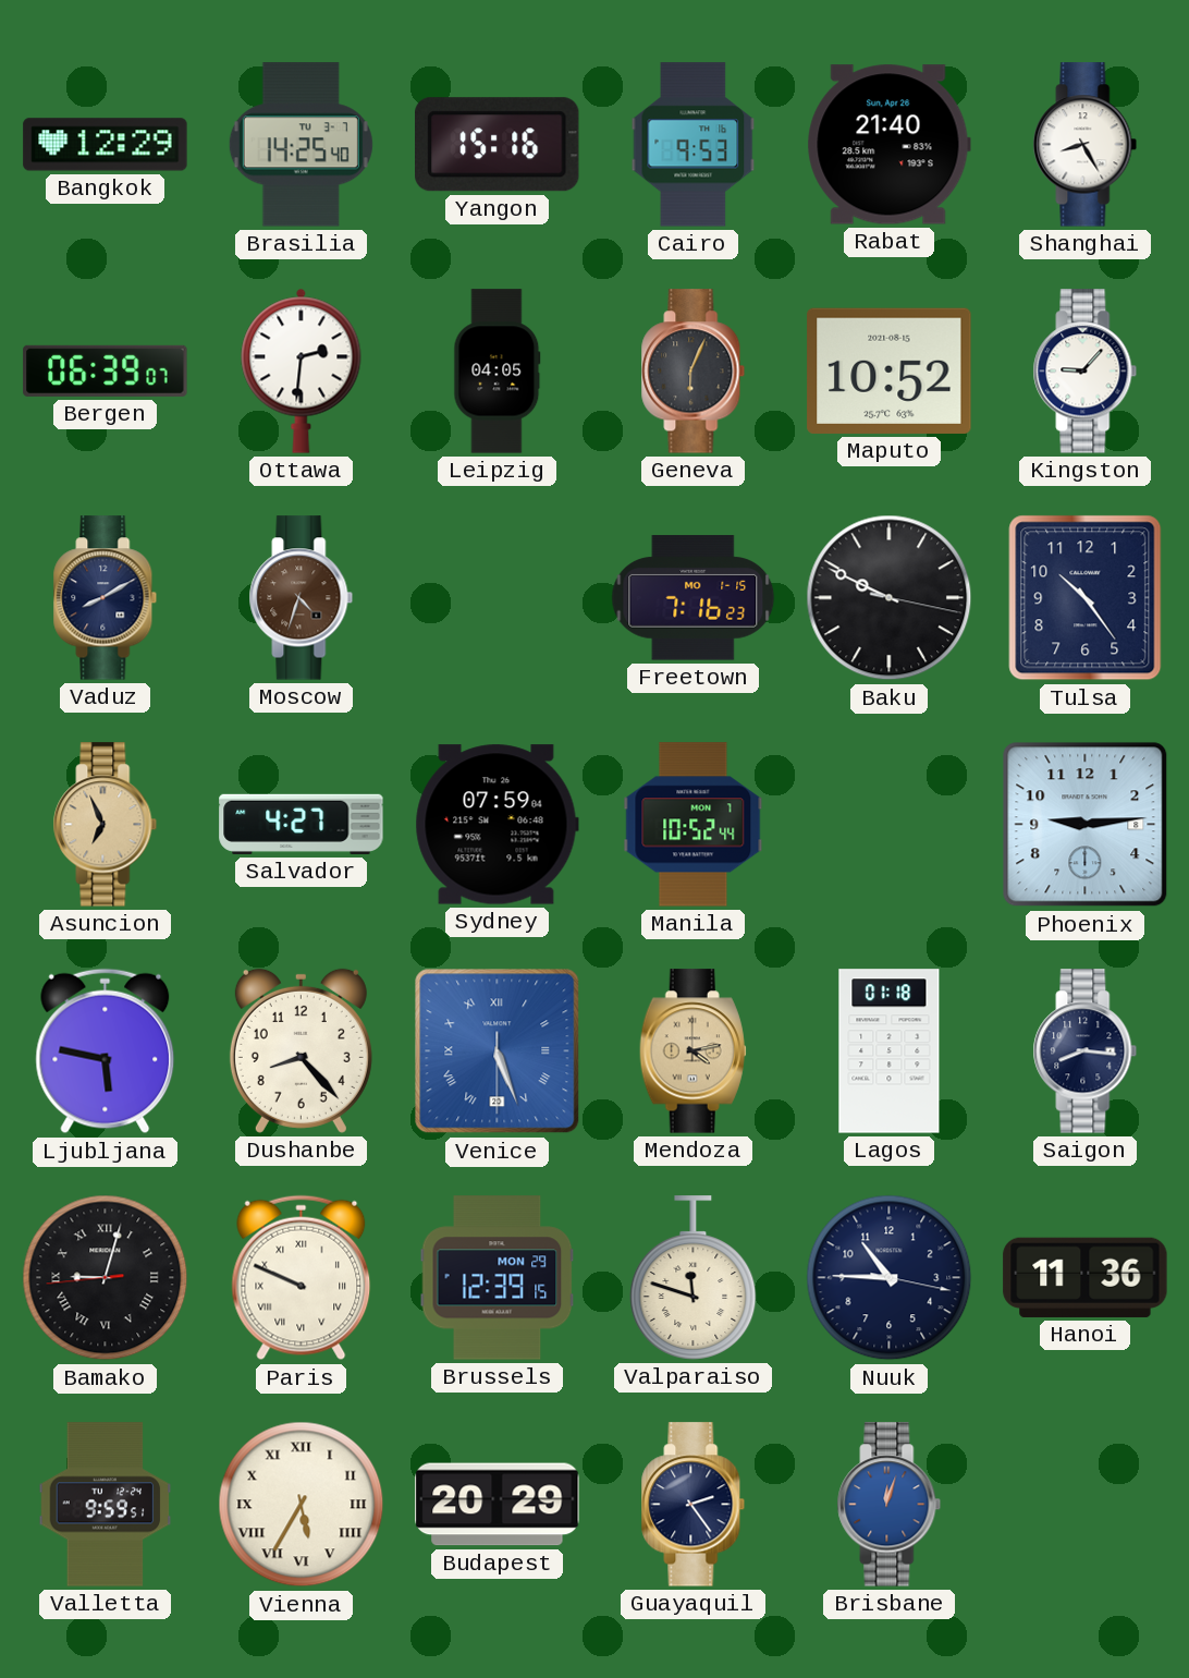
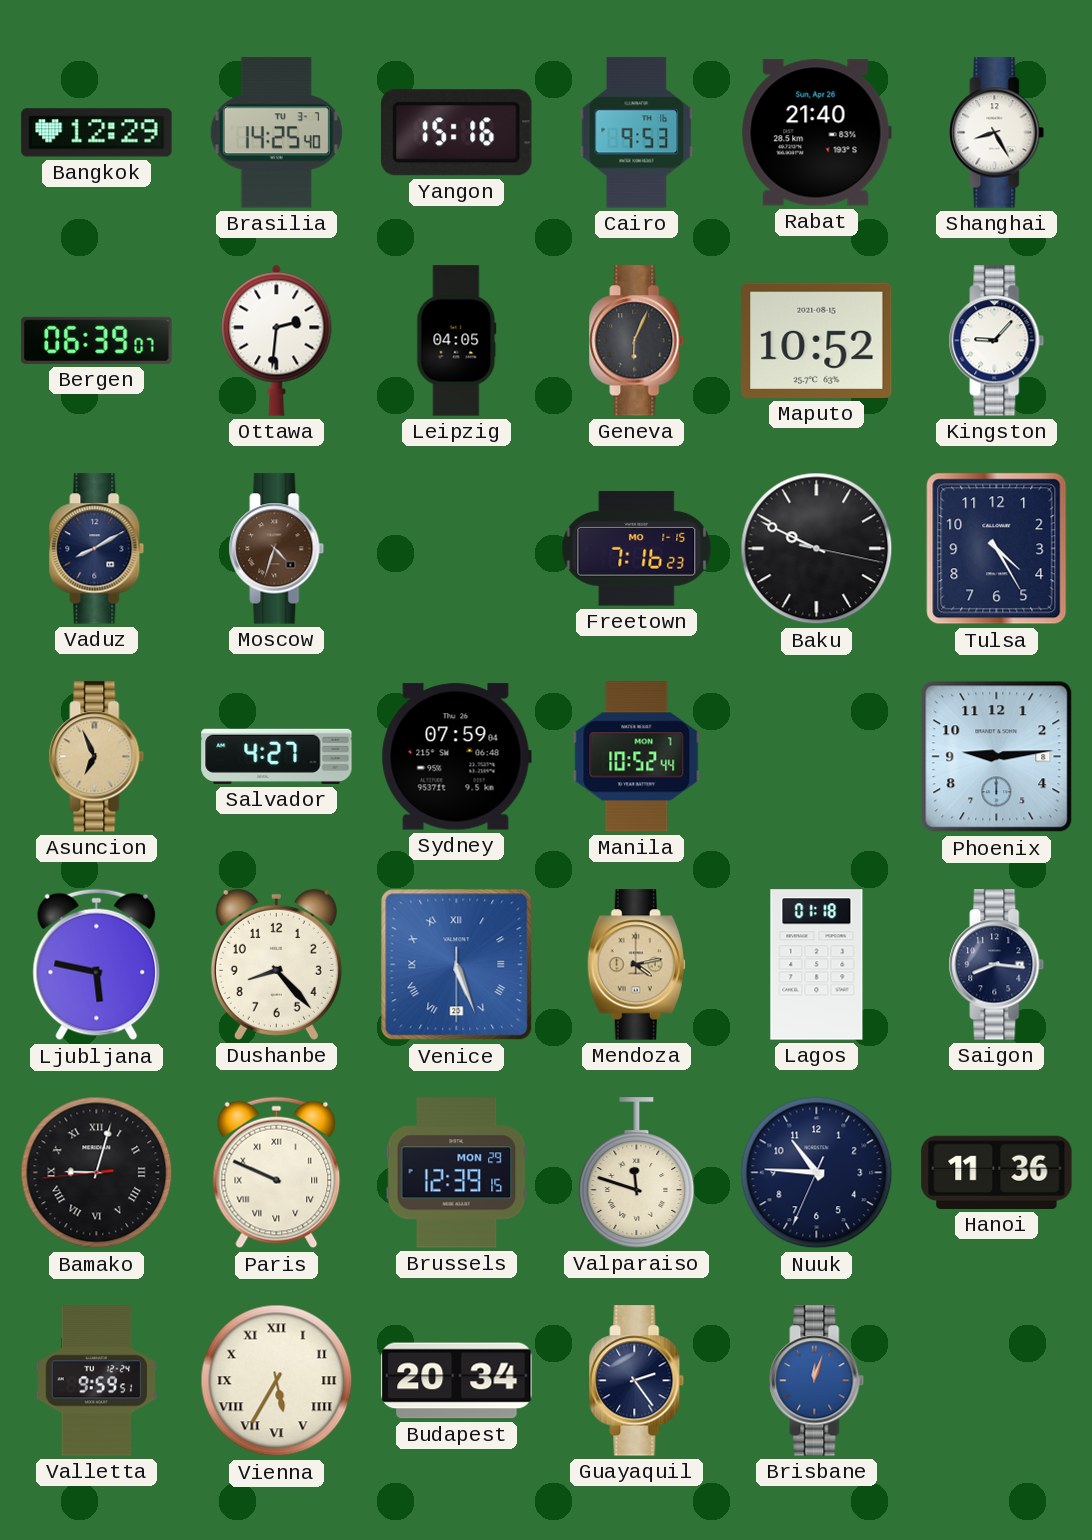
Tulsa: 10:24 -> 4:25 (997, 549)
Nuuk: 10:45:17 -> 10:45:34 (817, 1173)
Budapest: 20:29 -> 20:34 (457, 1381)
